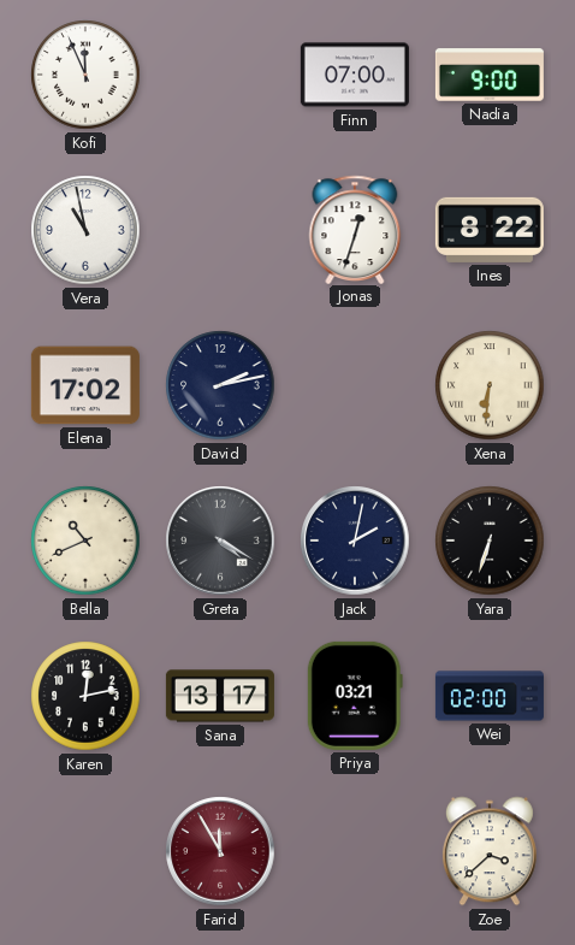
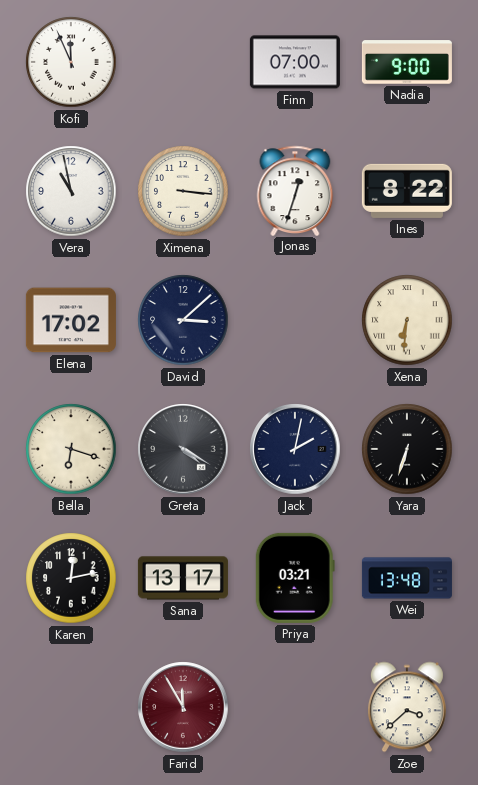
Ximena: none -> 3:16 (183, 191)
David: 2:13 -> 3:08 (183, 320)
Bella: 10:41 -> 6:18 (71, 449)
Wei: 02:00 -> 13:48 (407, 578)
